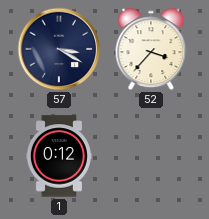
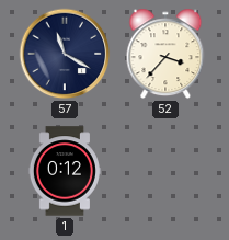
57: 3:20 -> 11:20 (65, 54)
